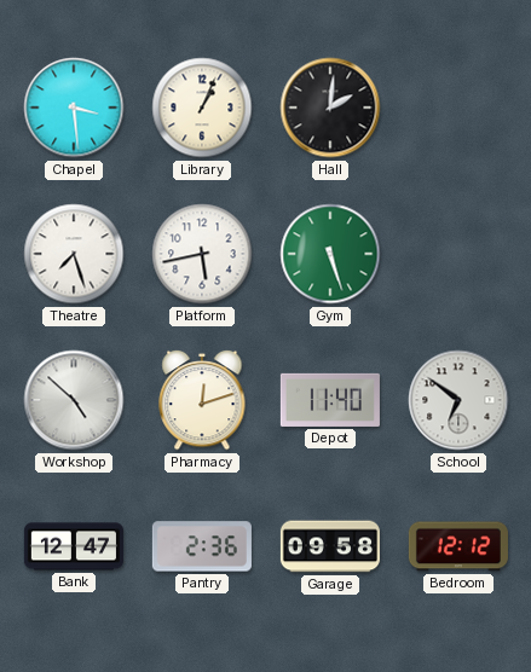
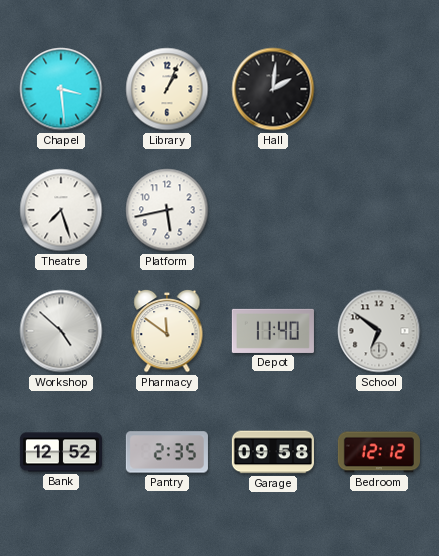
Gym: 5:27 -> none (330, 254)
Pharmacy: 12:12 -> 11:51 (167, 331)
Bank: 12:47 -> 12:52 (61, 452)
Pantry: 2:36 -> 2:35 (167, 452)
